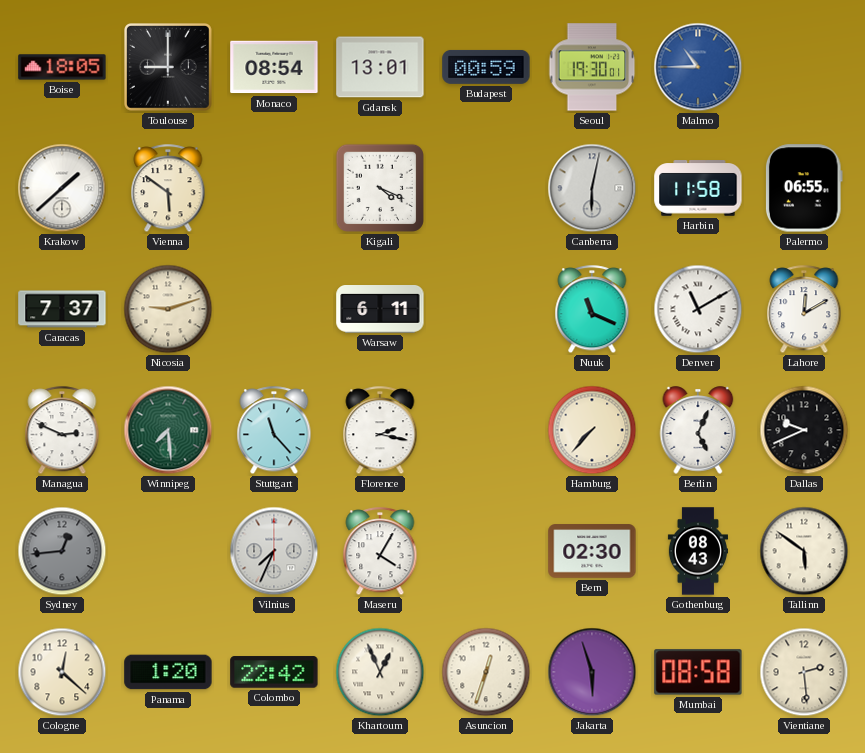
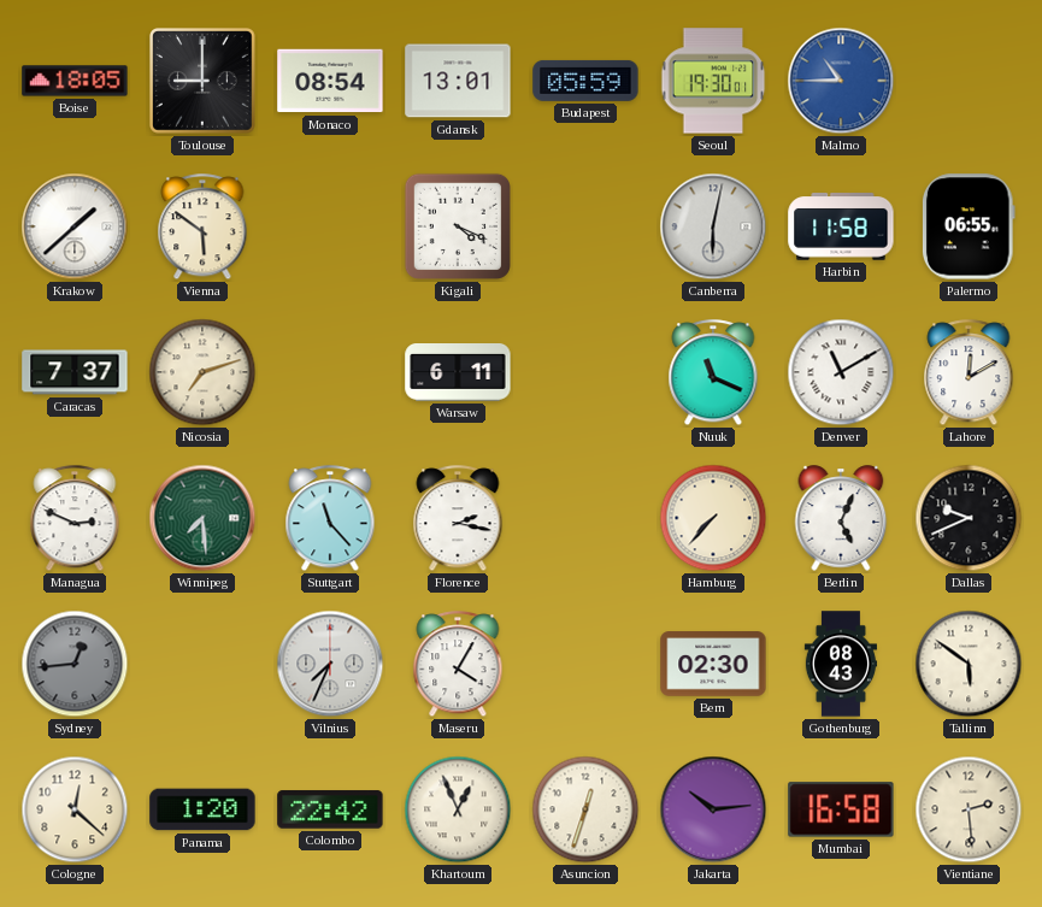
Budapest: 00:59 -> 05:59 (585, 81)
Nicosia: 9:12 -> 7:12 (202, 372)
Jakarta: 5:57 -> 10:14 (713, 809)
Mumbai: 08:58 -> 16:58 (841, 809)
